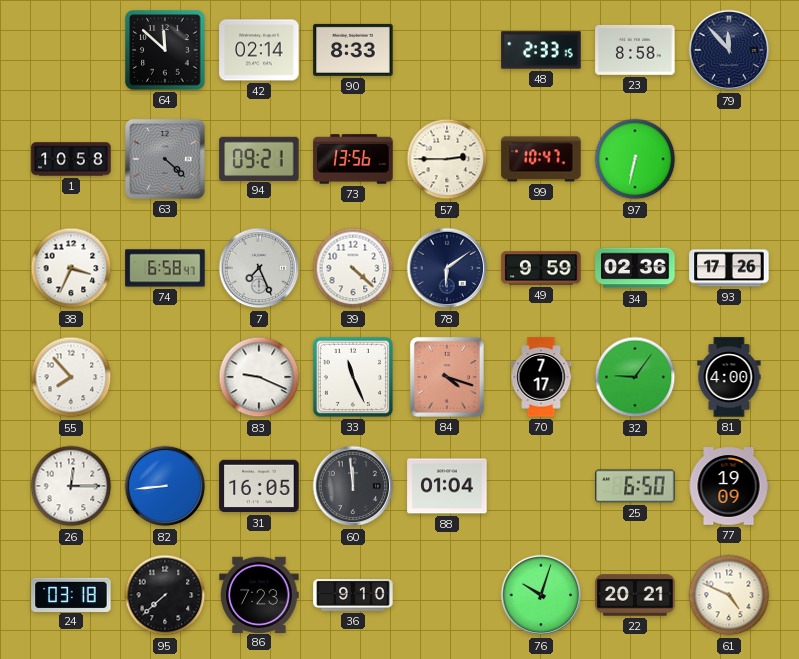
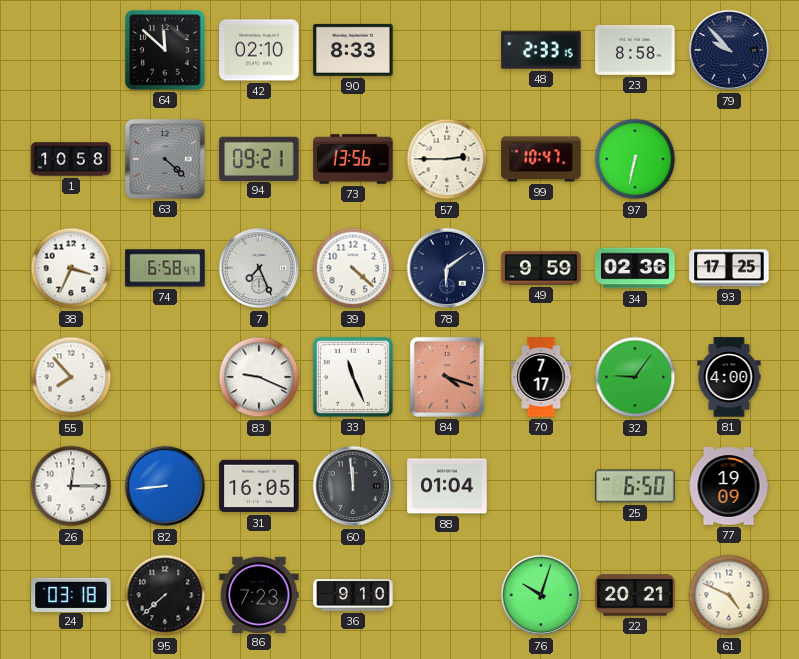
42: 02:14 -> 02:10 (259, 50)
79: 11:53 -> 9:53 (729, 50)
93: 17:26 -> 17:25 (729, 268)
